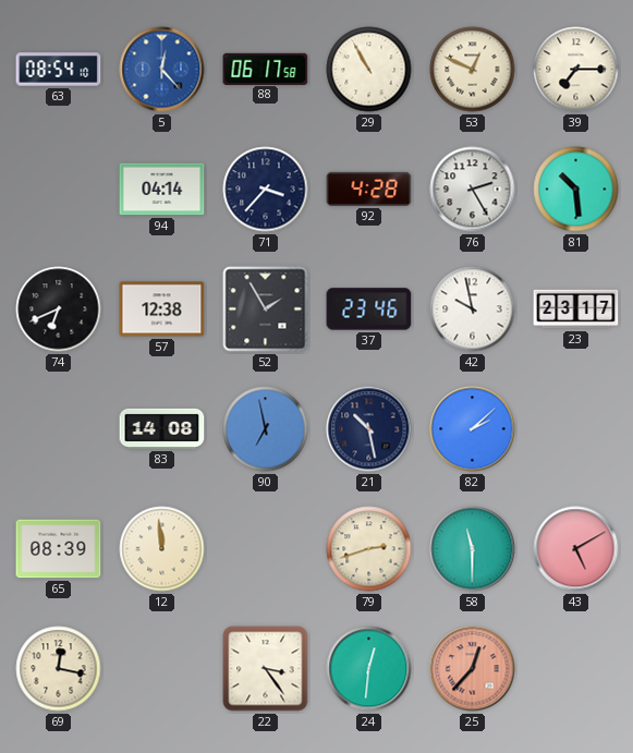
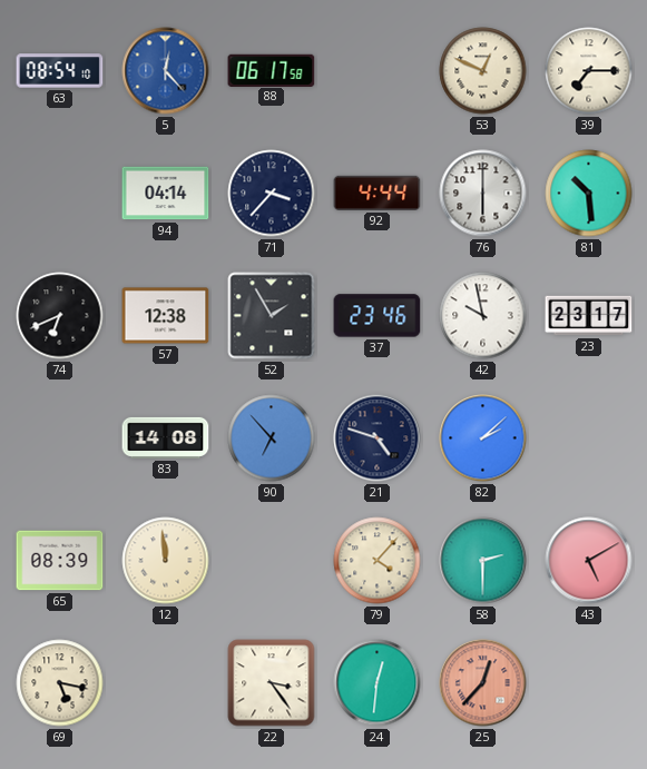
29: 10:55 -> none (369, 70)
92: 4:28 -> 4:44 (378, 193)
76: 2:25 -> 6:00 (483, 194)
90: 6:58 -> 6:53 (272, 438)
21: 10:28 -> 4:48 (378, 438)
79: 2:42 -> 4:07 (378, 561)
58: 11:30 -> 2:30 (483, 561)
69: 12:17 -> 5:17 (60, 683)
